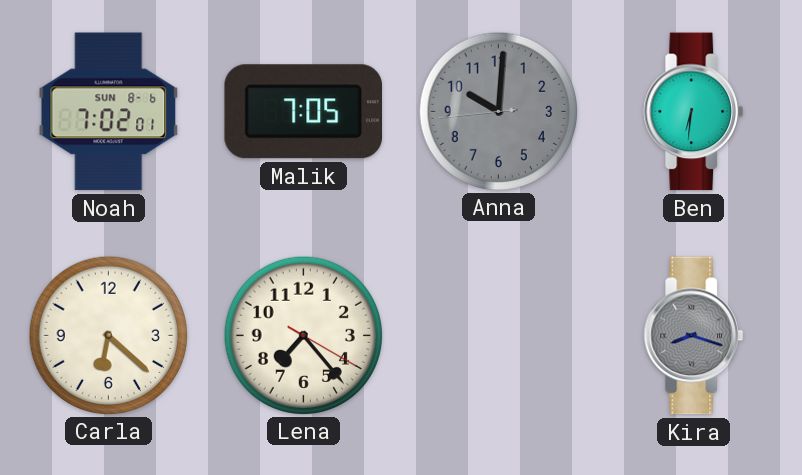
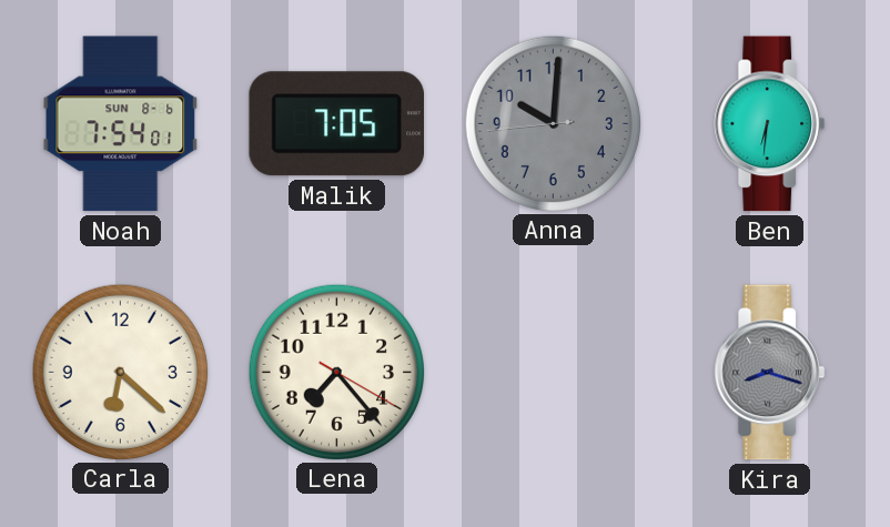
Noah: 7:02 -> 7:54 (121, 124)
